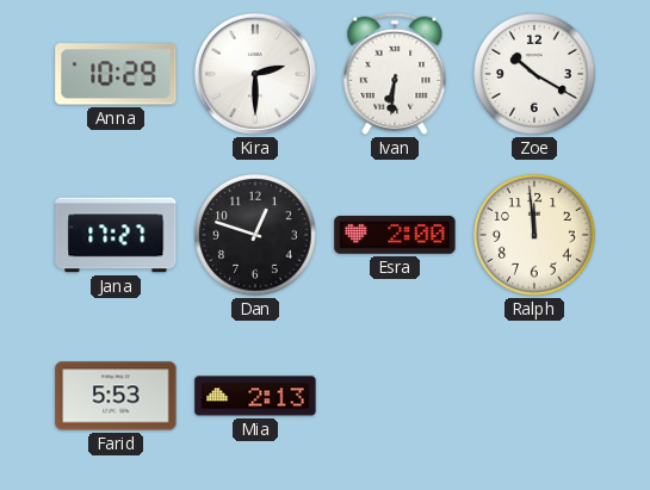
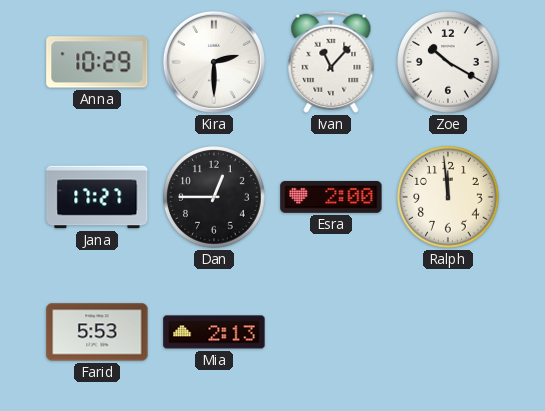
Ivan: 6:31 -> 11:07 (331, 62)
Dan: 12:48 -> 12:45 (214, 197)
